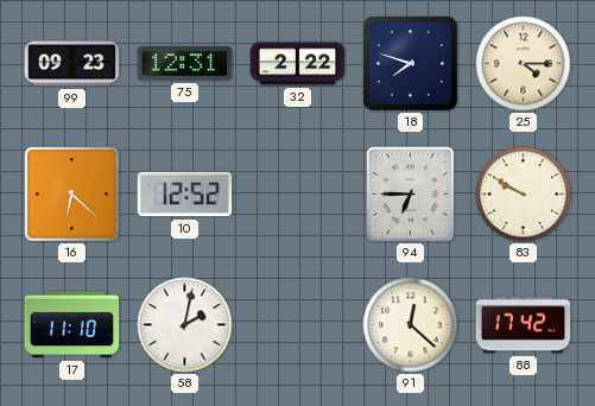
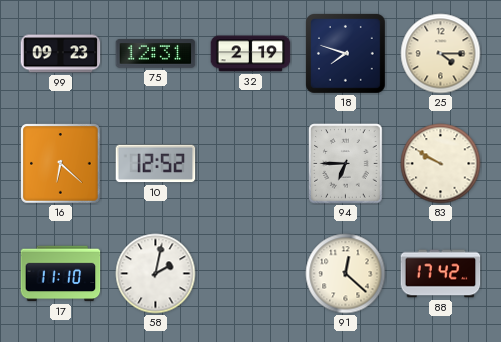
32: 2:22 -> 2:19 (251, 54)
